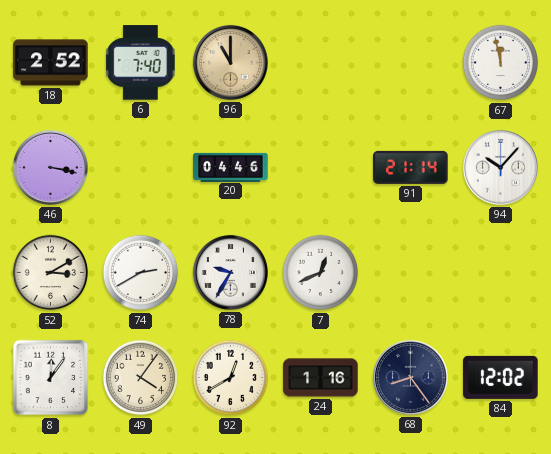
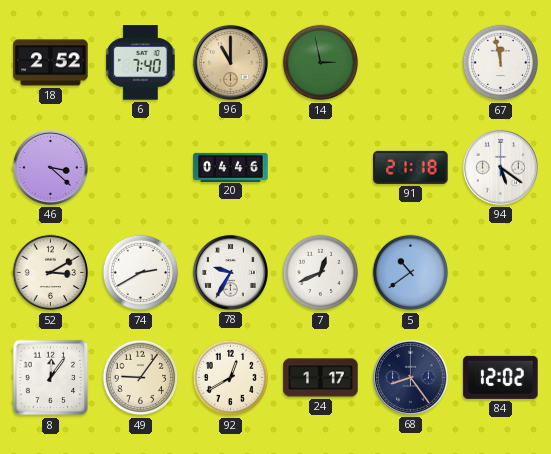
14: none -> 2:58 (321, 63)
46: 3:17 -> 3:22 (50, 167)
91: 21:14 -> 21:18 (411, 167)
94: 10:07 -> 5:21 (500, 167)
5: none -> 10:39 (411, 273)
49: 4:06 -> 9:06 (141, 378)
24: 1:16 -> 1:17 (321, 378)
